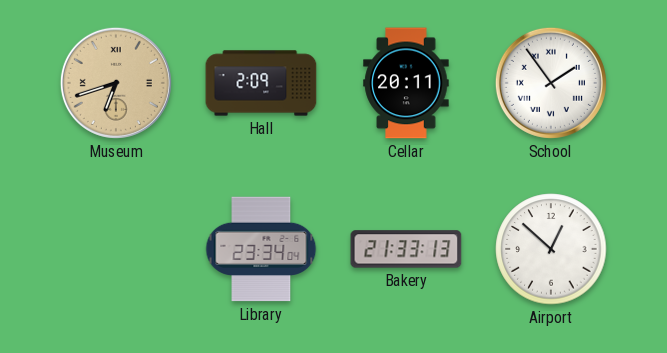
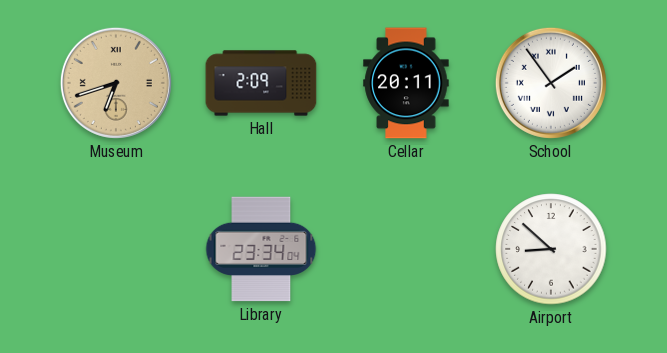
Bakery: 21:33 -> none (406, 249)
Airport: 12:52 -> 8:52 (551, 249)
